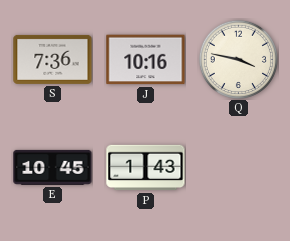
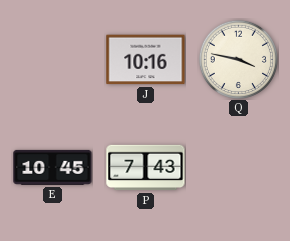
S: 7:36 -> none (53, 59)
P: 1:43 -> 7:43 (146, 168)
